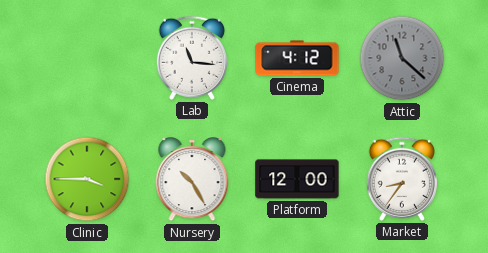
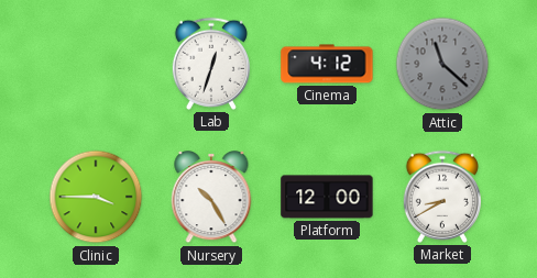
Lab: 11:16 -> 12:33 (211, 64)
Market: 8:36 -> 8:40 (442, 197)
